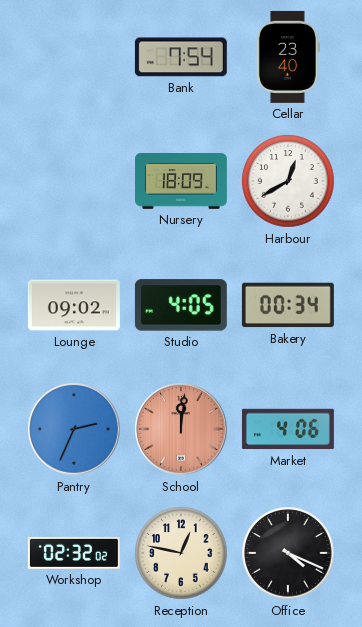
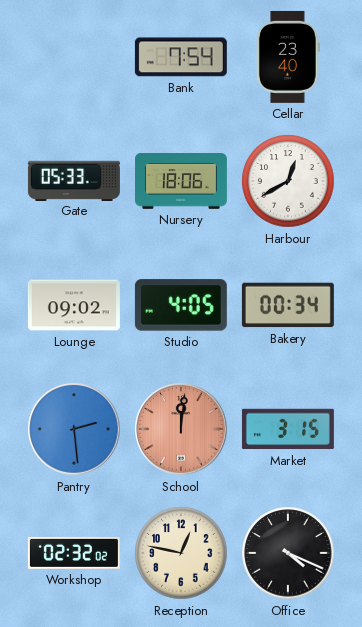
Gate: none -> 05:33 (74, 180)
Nursery: 18:09 -> 18:06 (181, 181)
Pantry: 2:34 -> 2:29 (74, 429)
Market: 4:06 -> 3:15 (288, 429)
